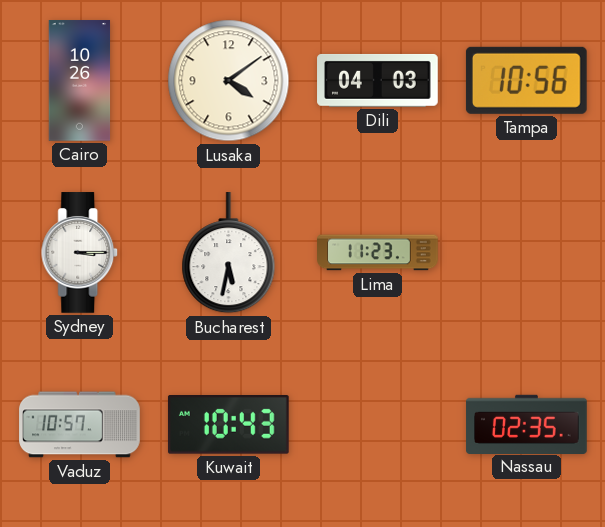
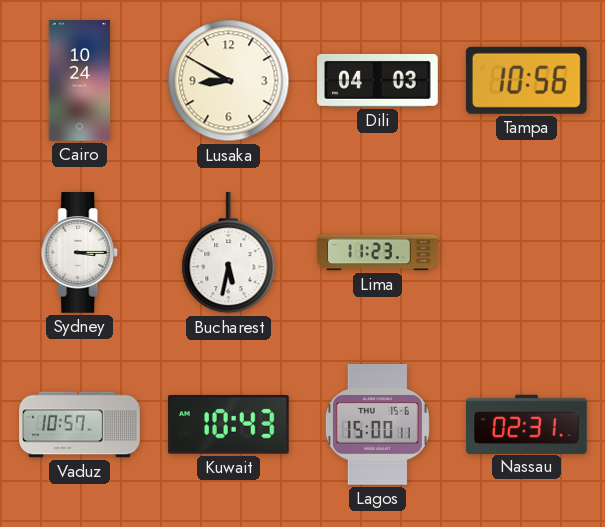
Cairo: 10:26 -> 10:24 (80, 81)
Lusaka: 4:09 -> 8:50 (229, 81)
Lagos: none -> 15:00 (377, 425)
Nassau: 02:35 -> 02:31 (527, 424)
